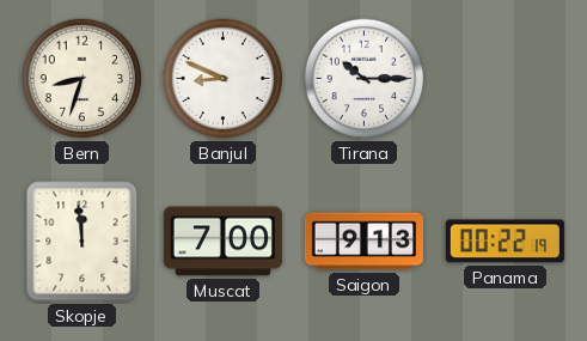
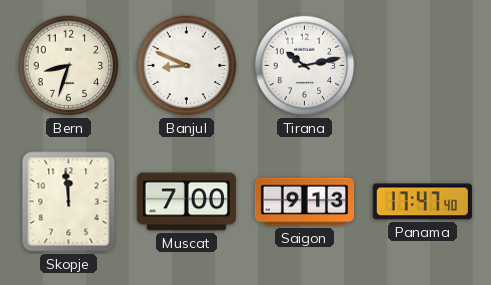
Tirana: 10:15 -> 10:13 (305, 66)
Panama: 00:22 -> 17:47 (422, 202)
